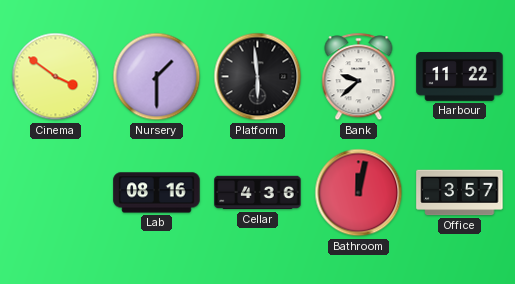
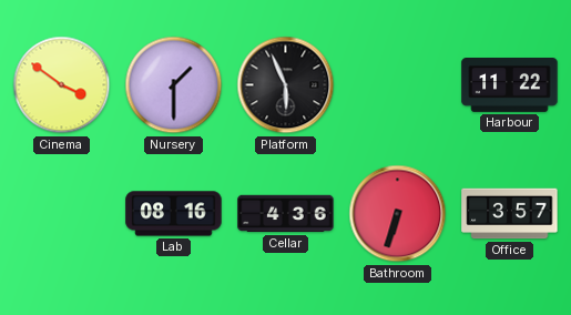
Platform: 5:59 -> 5:56 (286, 85)
Bank: 9:38 -> none (359, 77)
Bathroom: 12:02 -> 6:33 (398, 214)
